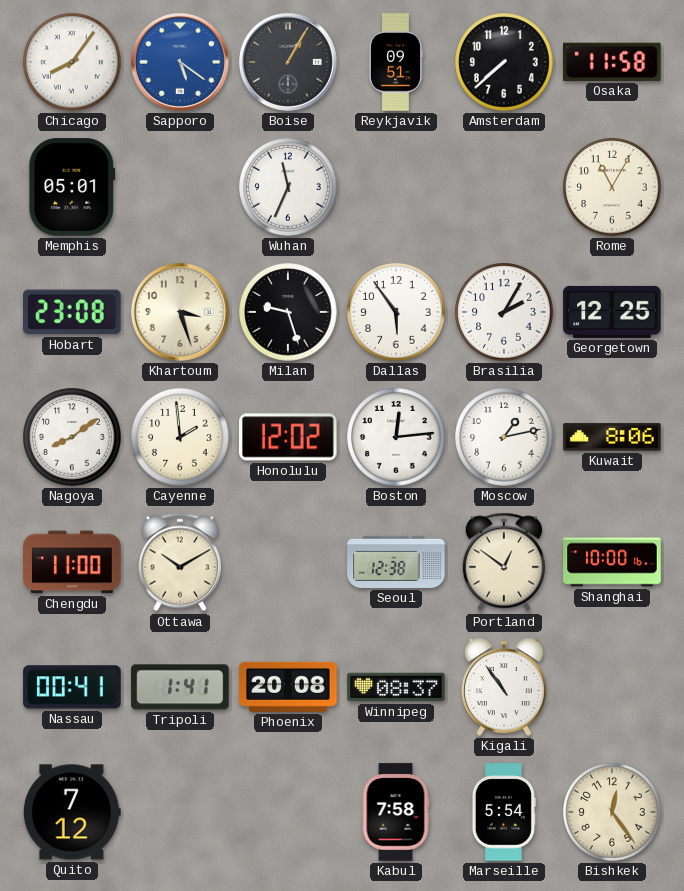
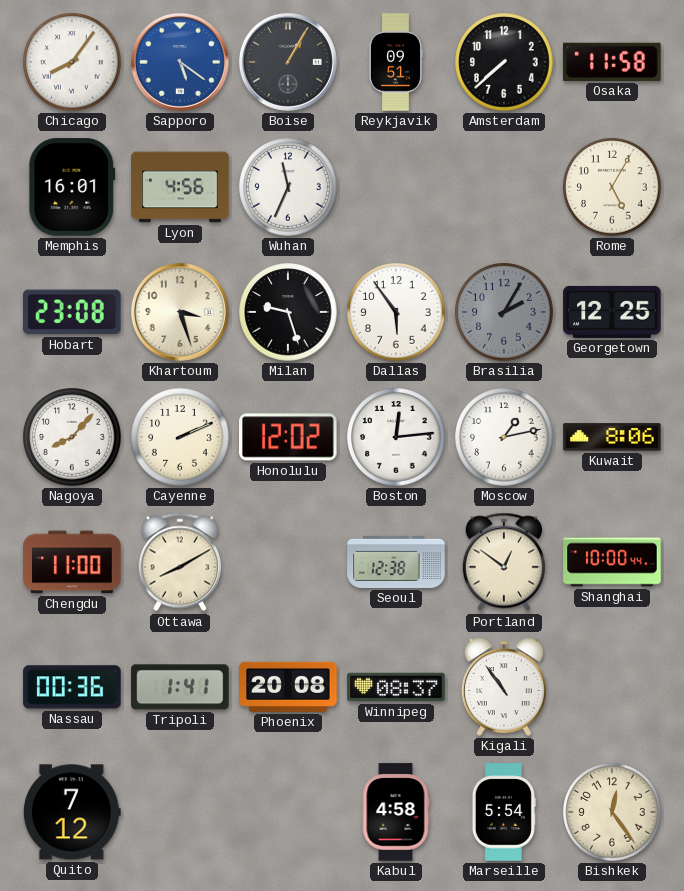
Memphis: 05:01 -> 16:01 (72, 187)
Lyon: none -> 4:56 (180, 187)
Rome: 11:05 -> 5:05 (612, 187)
Brasilia dial: white -> grey (504, 312)
Nagoya: 8:09 -> 8:07 (72, 437)
Cayenne: 1:59 -> 2:11 (180, 437)
Ottawa: 10:10 -> 8:10 (179, 562)
Shanghai: 10:00:16 -> 10:00:44 (612, 562)
Nassau: 00:41 -> 00:36 (72, 687)
Kabul: 7:58 -> 4:58 (396, 812)
